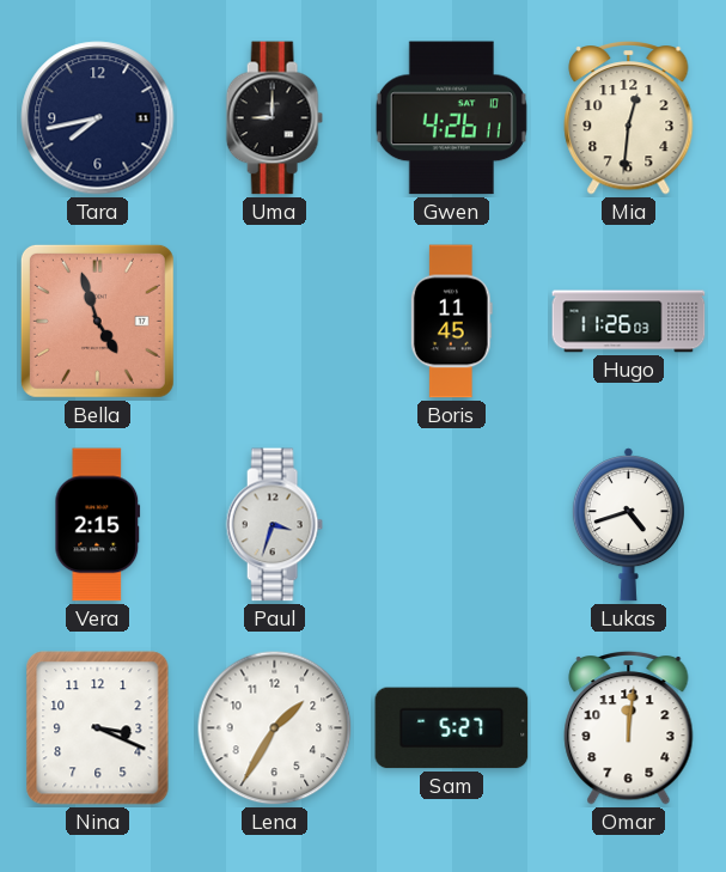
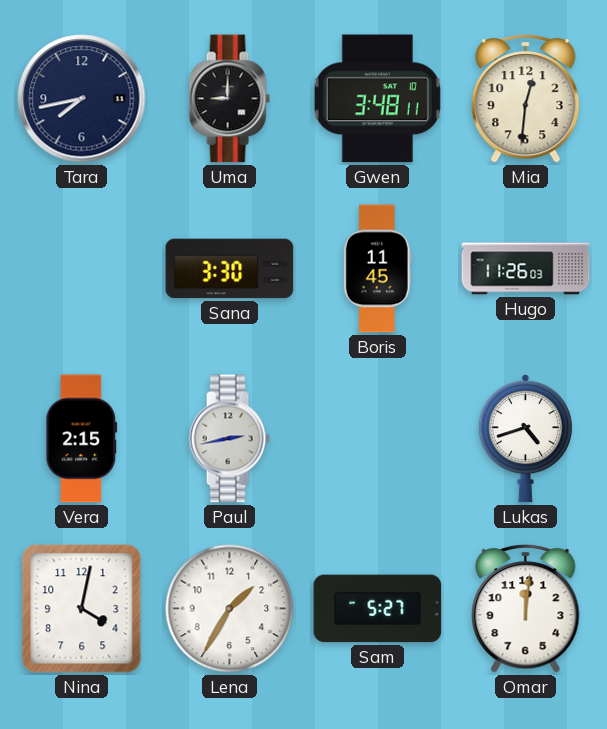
Gwen: 4:26 -> 3:48 (377, 99)
Bella: 4:57 -> none (97, 321)
Sana: none -> 3:30 (230, 269)
Paul: 3:33 -> 2:43 (229, 439)
Nina: 3:19 -> 4:02 (82, 609)
